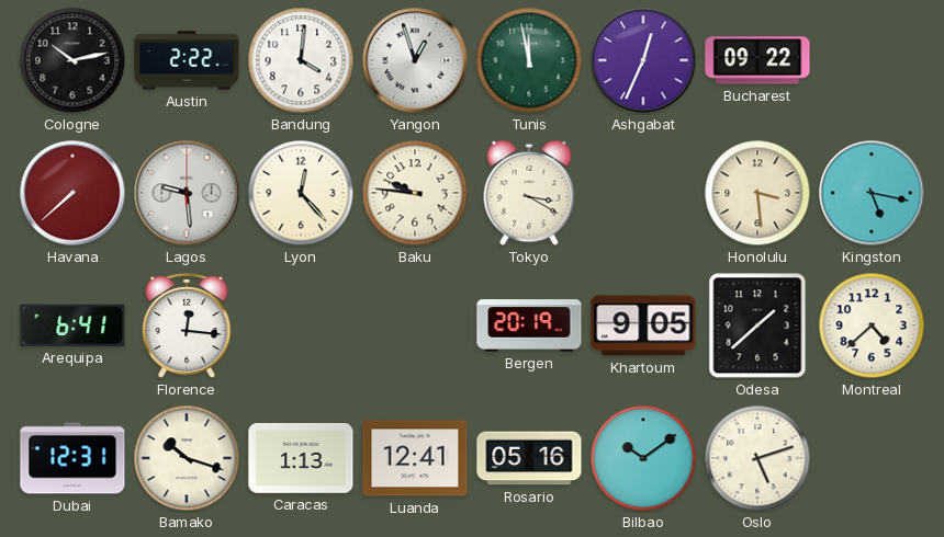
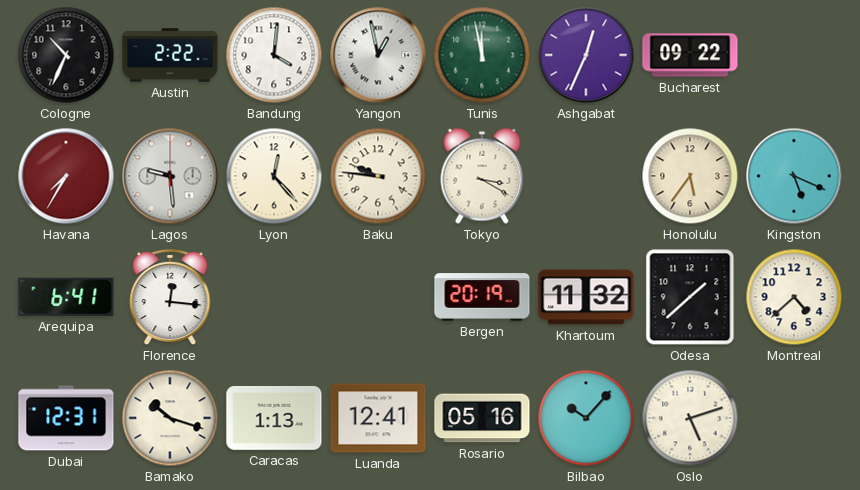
Cologne: 10:13 -> 10:34 (66, 55)
Yangon: 12:57 -> 12:58 (378, 55)
Havana: 7:38 -> 7:35 (66, 176)
Honolulu: 3:29 -> 5:36 (690, 176)
Kingston: 5:17 -> 5:19 (794, 176)
Khartoum: 9:05 -> 11:32 (586, 297)
Bilbao: 10:09 -> 10:07 (586, 418)
